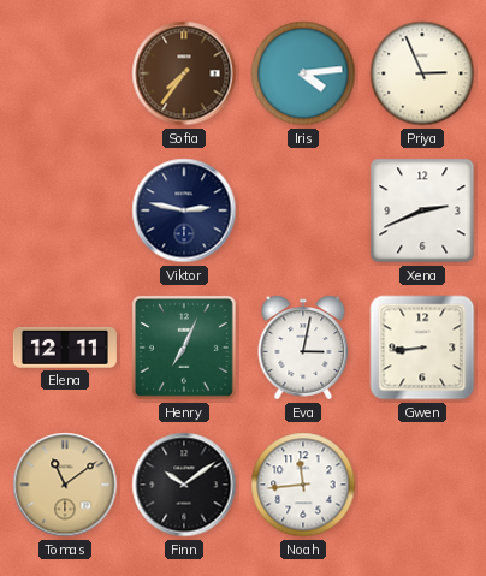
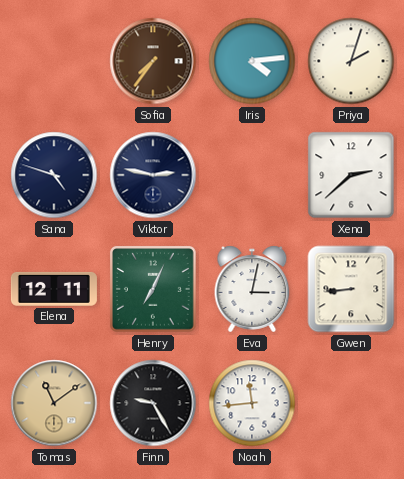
Priya: 2:56 -> 2:03 (351, 61)
Sana: none -> 4:48 (54, 175)
Xena: 2:41 -> 2:38 (351, 175)
Finn: 10:09 -> 9:25 (153, 403)
